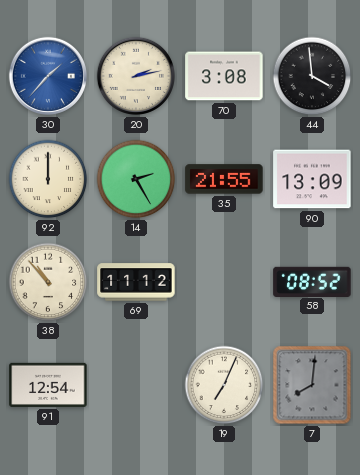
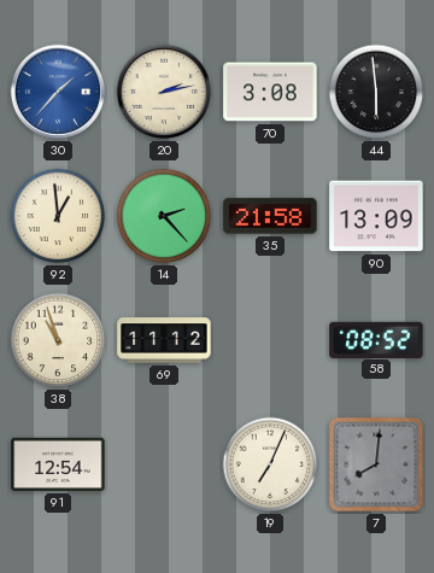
44: 3:59 -> 5:59 (376, 92)
92: 12:00 -> 12:59 (58, 216)
14: 2:25 -> 2:23 (164, 216)
35: 21:55 -> 21:58 (270, 216)
38: 10:53 -> 10:57 (58, 340)
